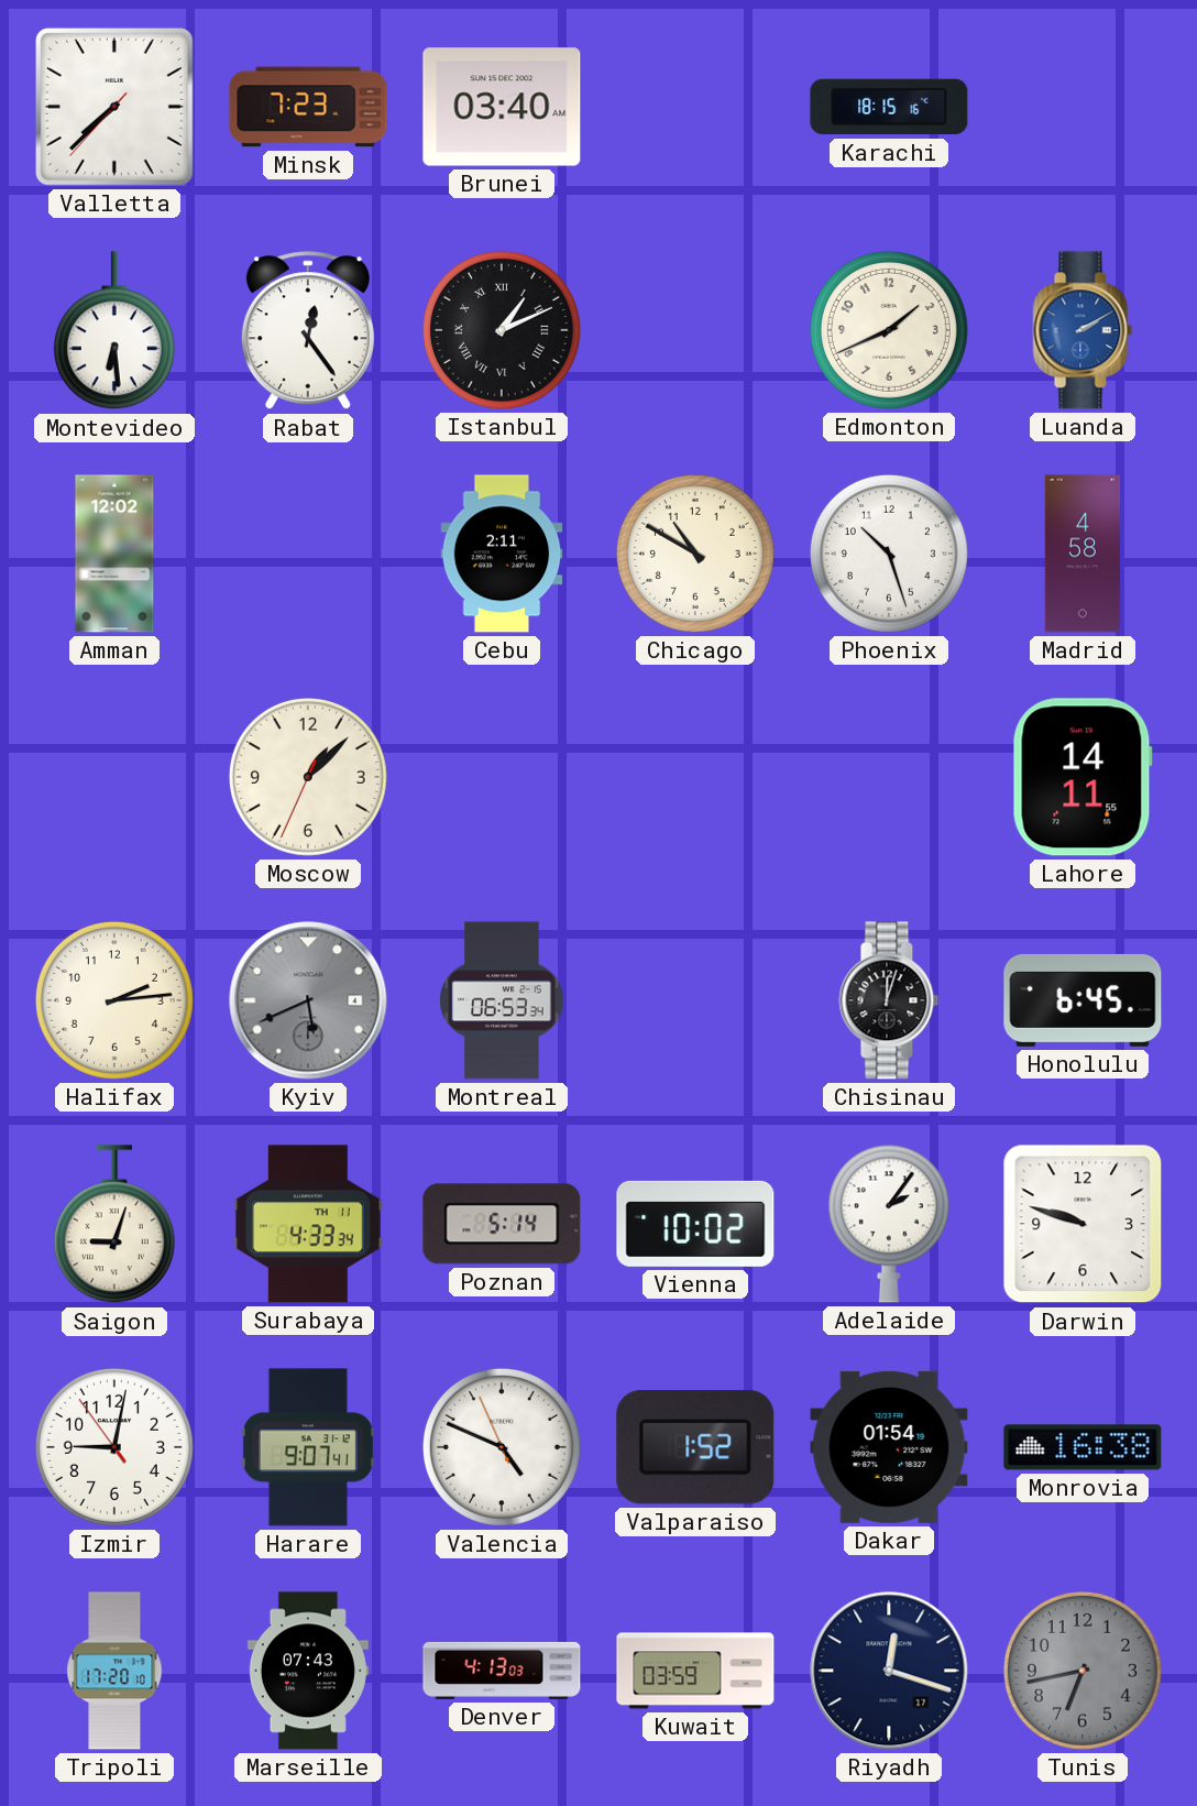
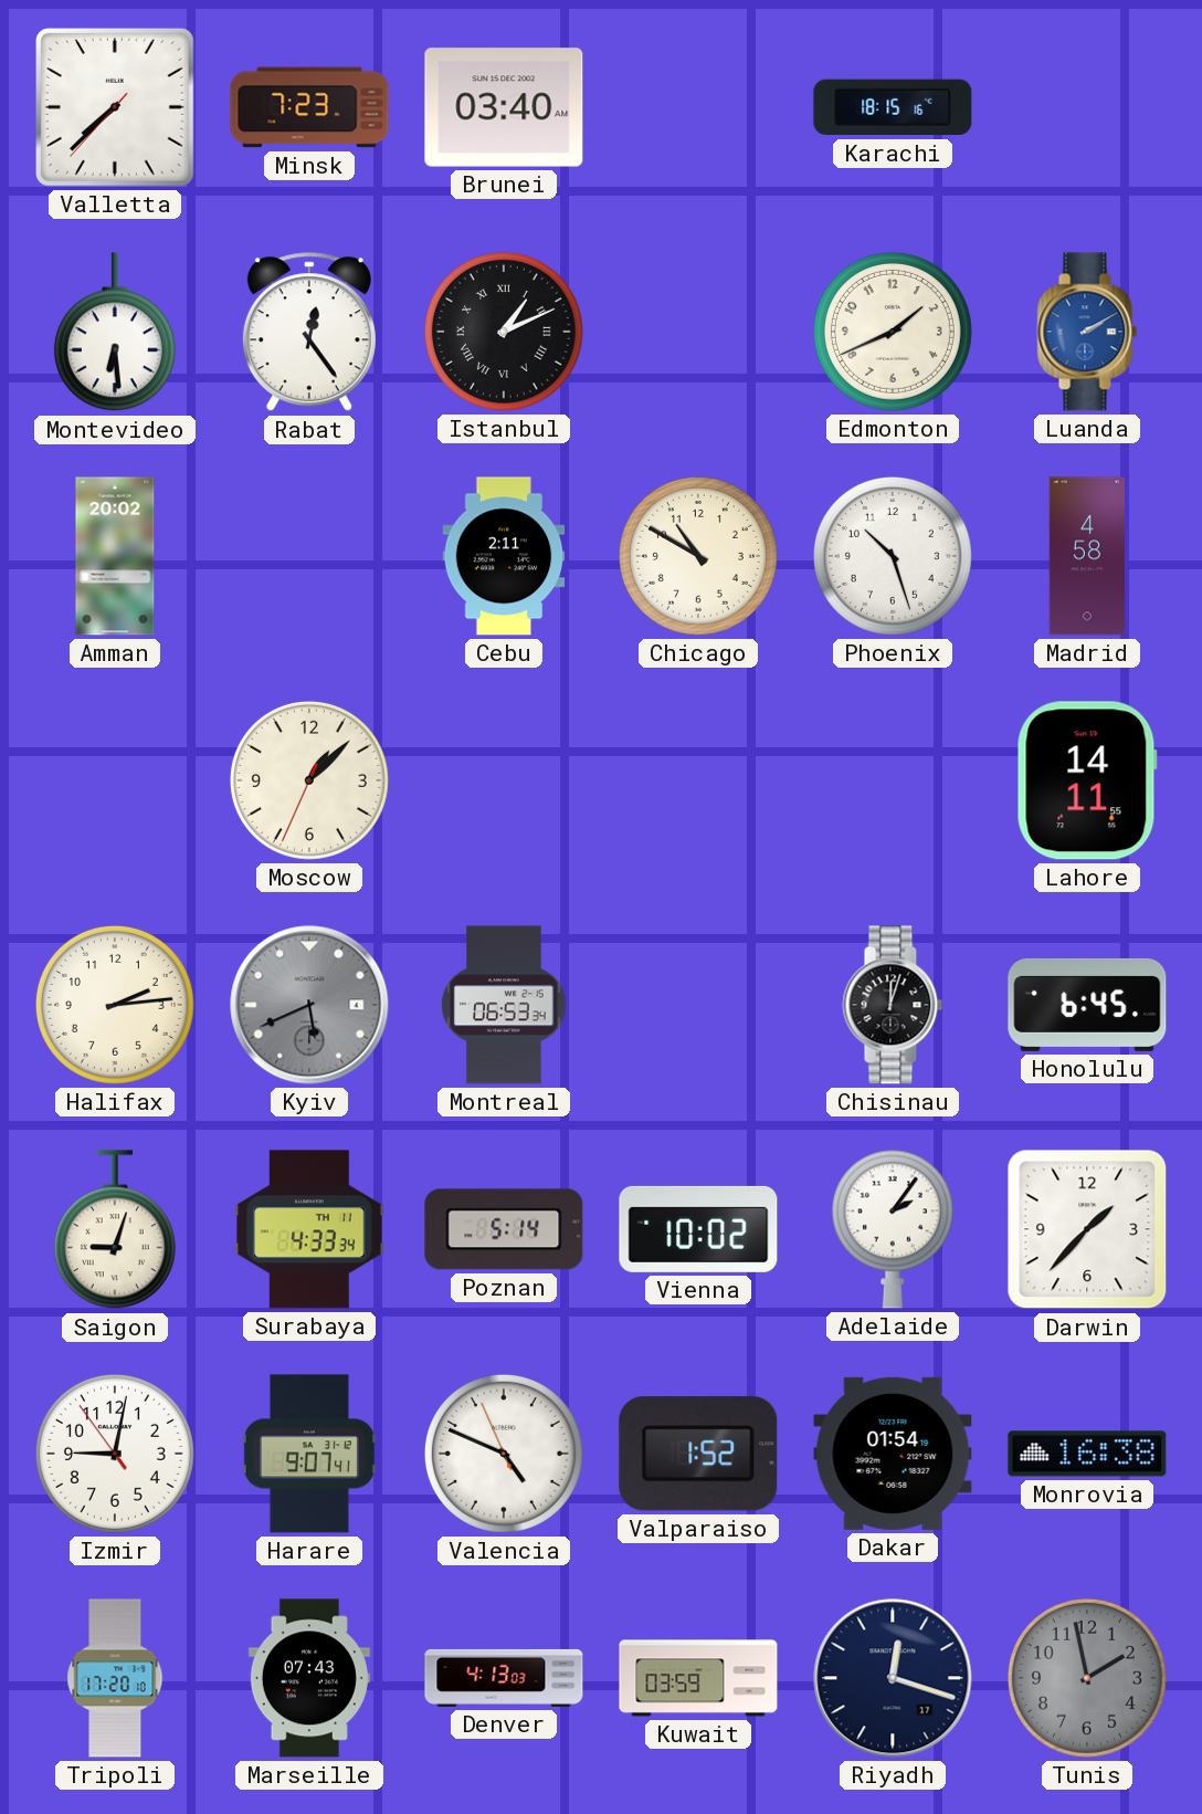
Amman: 12:02 -> 20:02 (115, 556)
Darwin: 9:48 -> 1:37 (1087, 1229)
Tunis: 6:43 -> 1:58 (1087, 1678)
